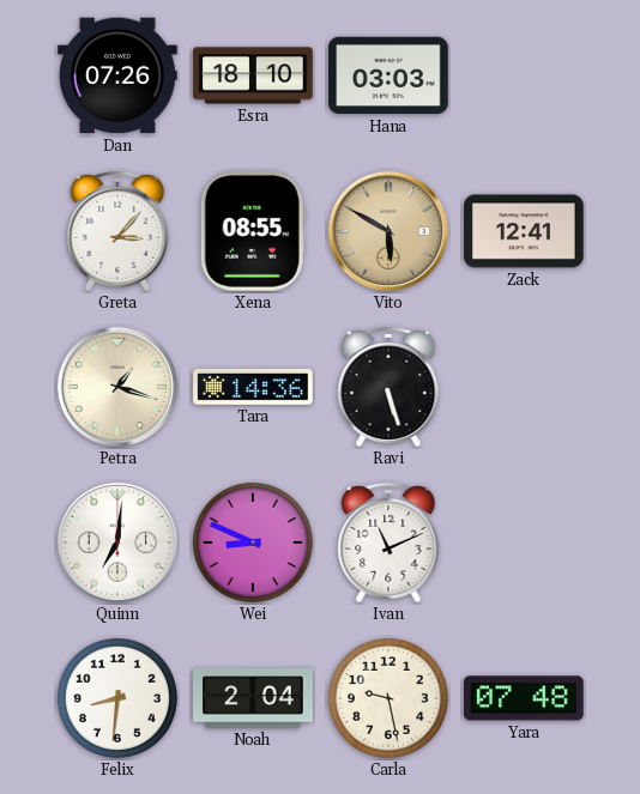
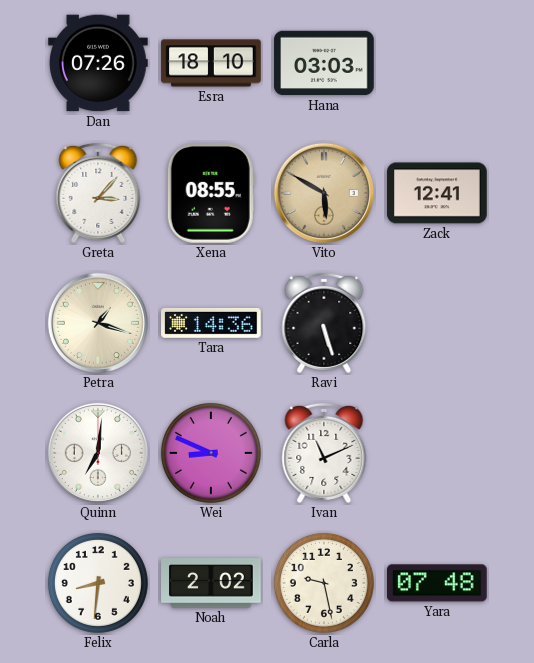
Noah: 2:04 -> 2:02 (211, 583)
